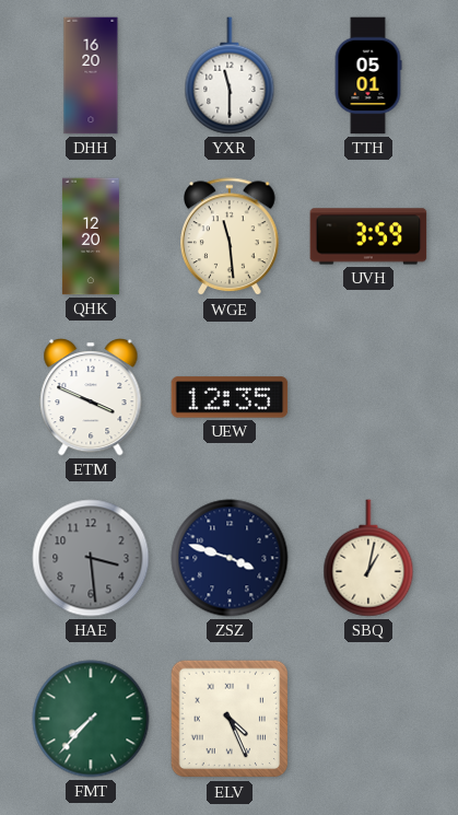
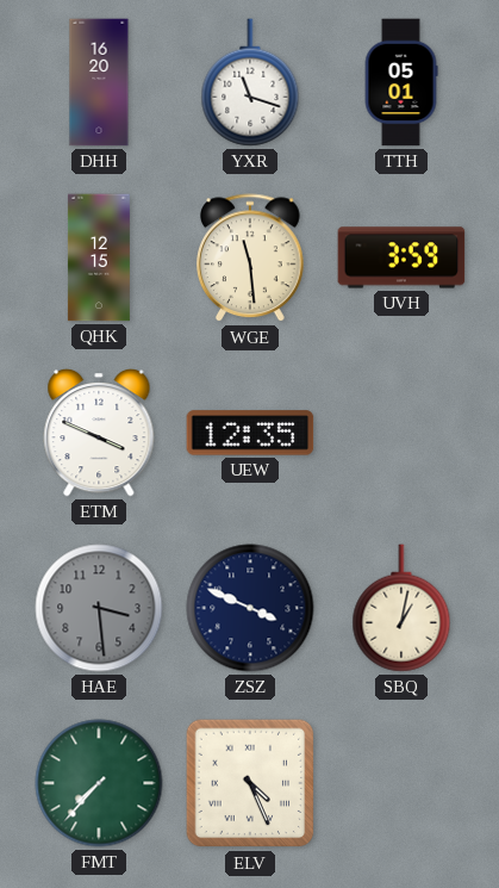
YXR: 11:30 -> 11:18 (250, 82)
QHK: 12:20 -> 12:15 (99, 257)
ZSZ: 3:48 -> 3:49 (250, 608)
